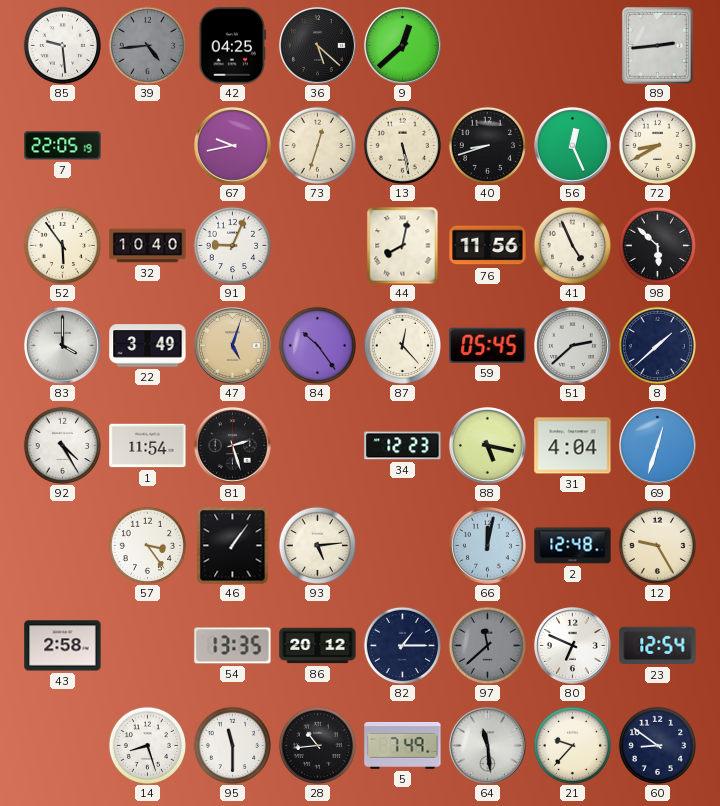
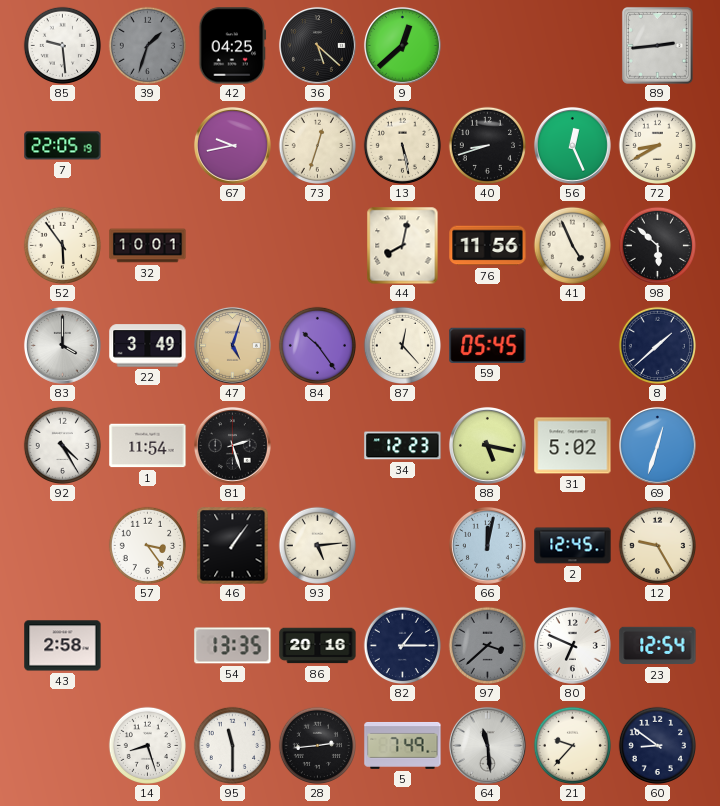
39: 4:44 -> 1:33 (147, 45)
32: 10:40 -> 10:01 (148, 246)
91: 9:04 -> none (232, 245)
51: 2:38 -> none (572, 345)
31: 4:04 -> 5:02 (573, 446)
2: 12:48 -> 12:45 (573, 546)
86: 20:12 -> 20:16 (318, 646)
97: 11:38 -> 3:38 (487, 645)
28: 10:44 -> 2:44 (317, 745)
